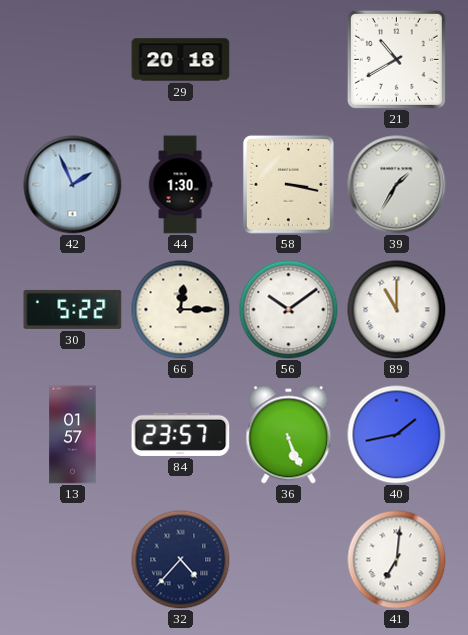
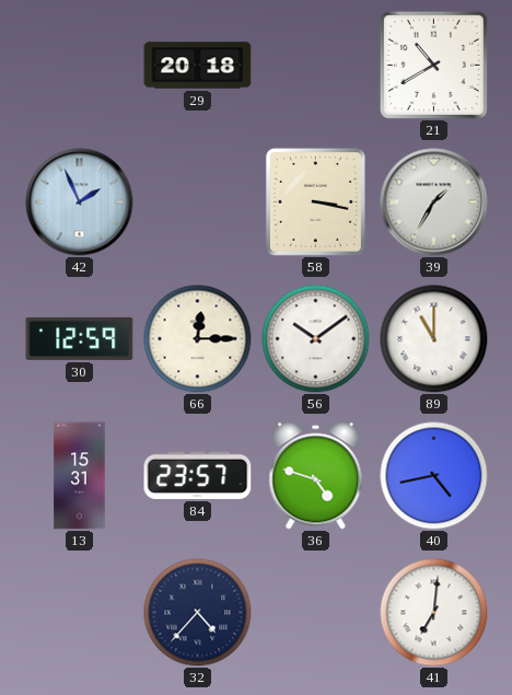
44: 1:30 -> none (180, 185)
30: 5:22 -> 12:59 (80, 338)
13: 01:57 -> 15:31 (80, 476)
36: 5:26 -> 4:48 (316, 476)
40: 1:43 -> 4:43 (434, 476)
